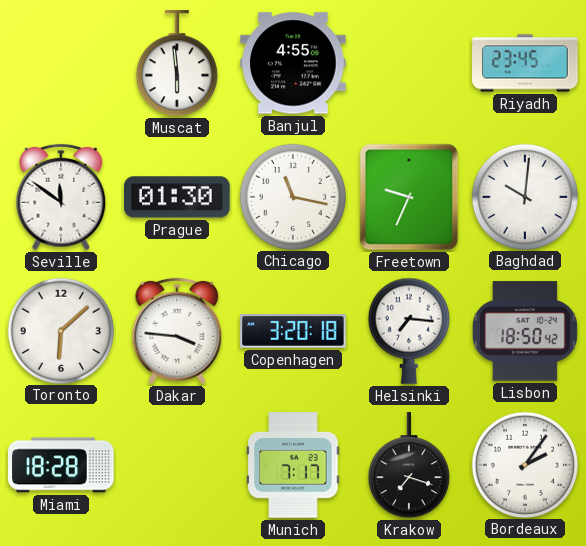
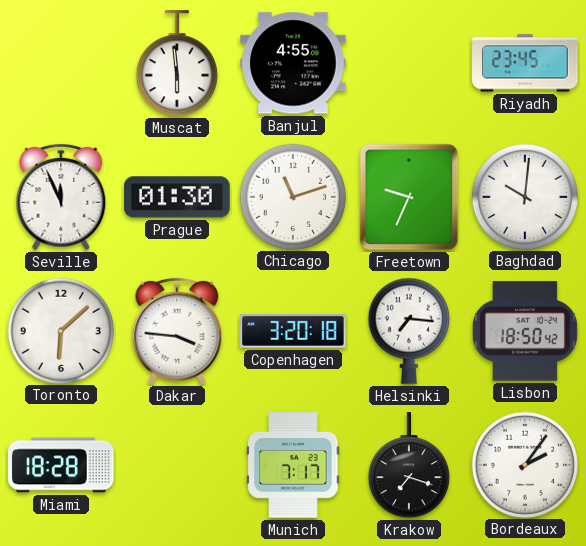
Seville: 11:51 -> 11:56 (61, 197)
Chicago: 11:17 -> 11:12 (292, 196)
